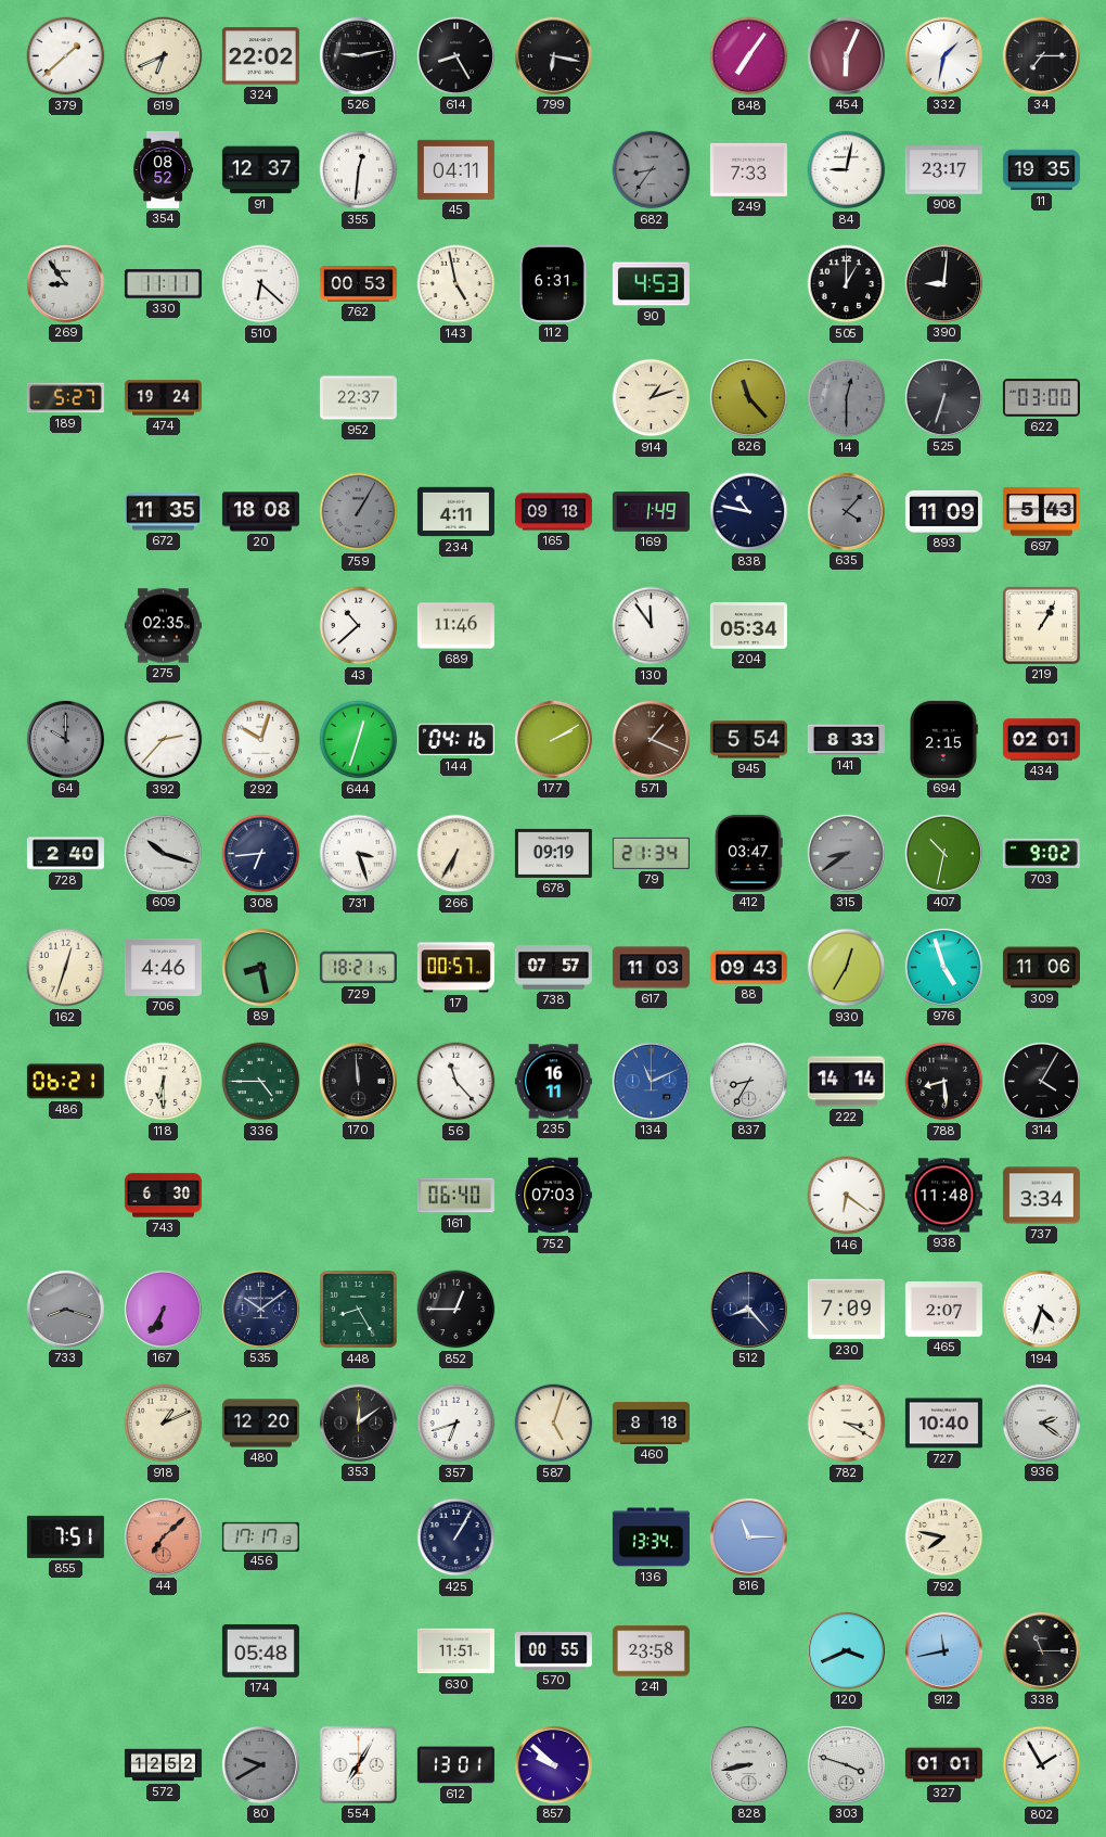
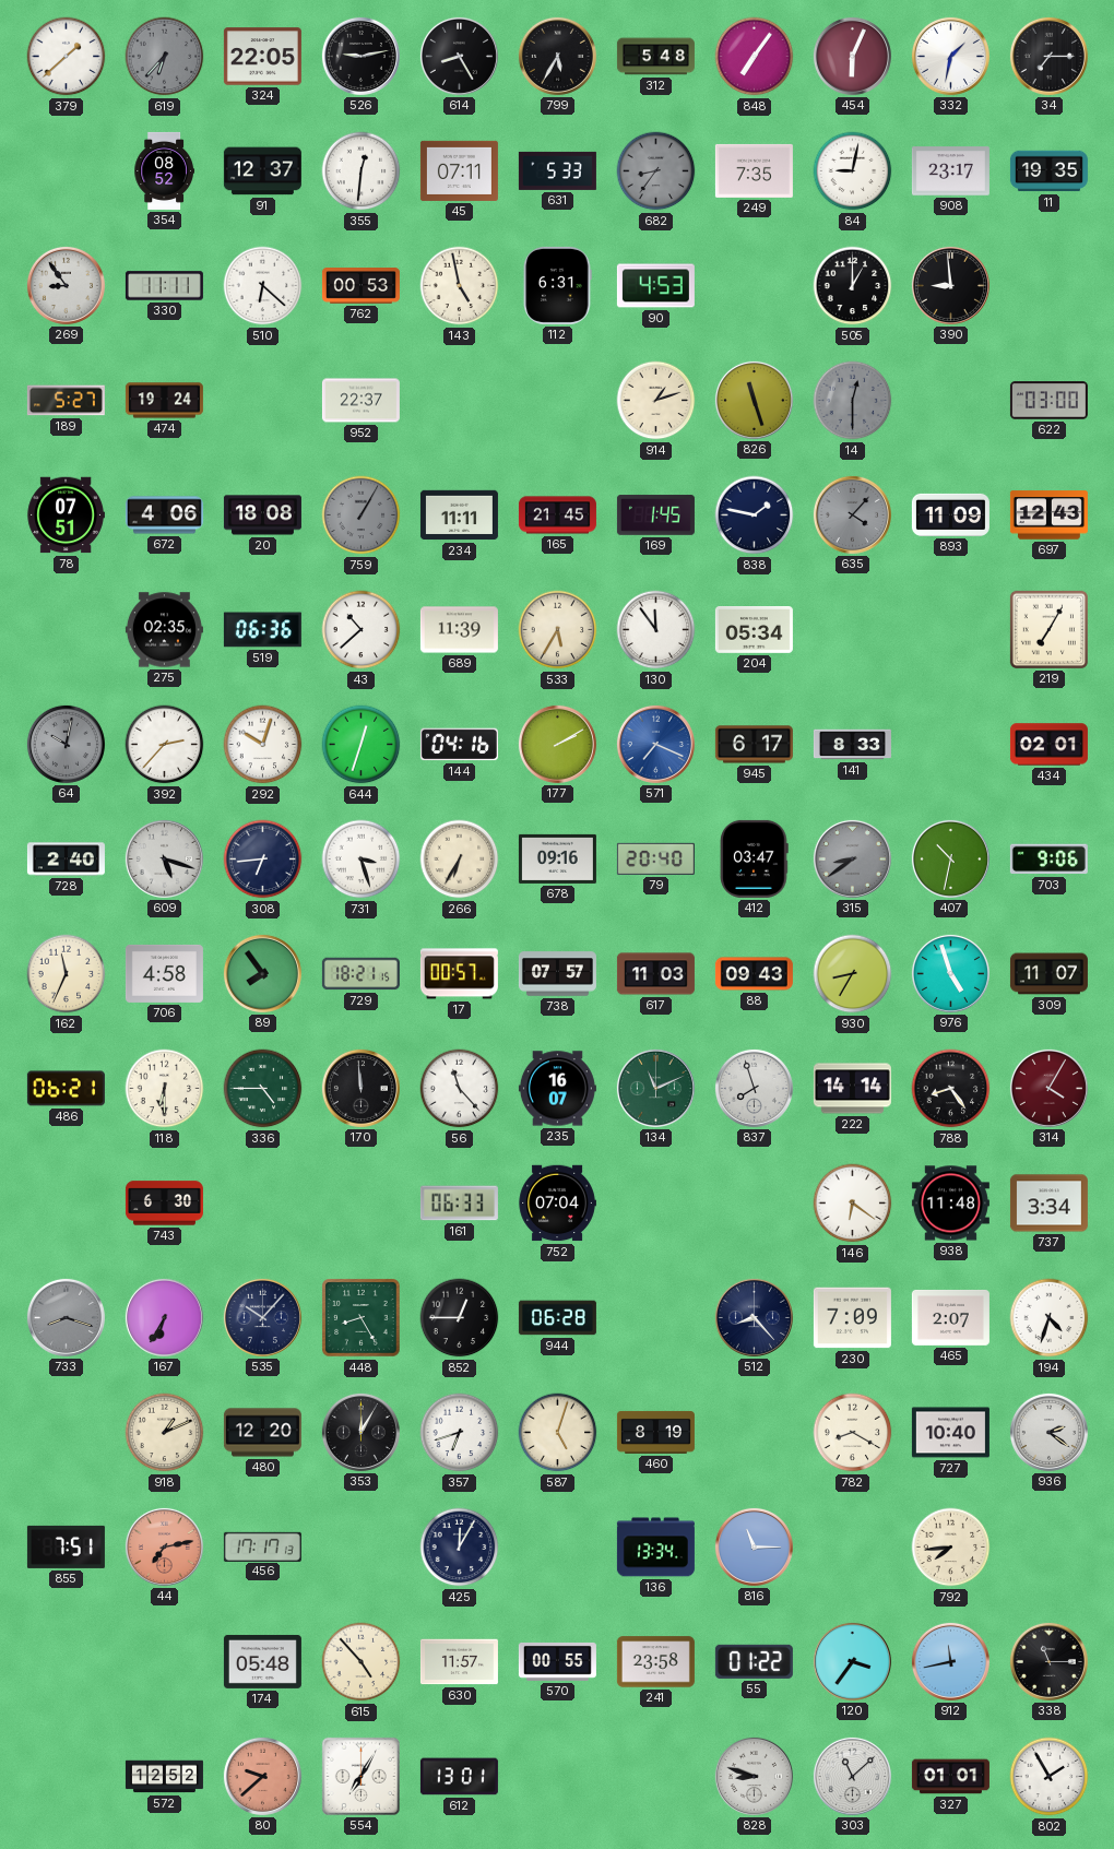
619: 6:41 -> 6:37 (165, 57)
619 dial: cream -> grey (165, 57)
324: 22:02 -> 22:05 (262, 57)
799: 6:17 -> 5:35 (557, 56)
312: none -> 5:48 (655, 57)
45: 04:11 -> 07:11 (459, 170)
631: none -> 5:33 (557, 170)
249: 7:33 -> 7:35 (754, 170)
390: 9:01 -> 8:59 (950, 285)
826: 11:23 -> 11:27 (754, 400)
525: 6:33 -> none (943, 397)
78: none -> 07:51 (66, 515)
672: 11:35 -> 4:06 (164, 515)
234: 4:11 -> 11:11 (459, 515)
165: 09:18 -> 21:45 (557, 515)
169: 1:49 -> 1:45 (655, 515)
838: 10:47 -> 1:47 (755, 515)
697: 5:43 -> 12:43 (1048, 515)
519: none -> 06:36 (262, 630)
689: 11:46 -> 11:39 (459, 630)
533: none -> 5:35 (558, 630)
219: 1:05 -> 7:05 (1048, 629)
64: 10:00 -> 10:02 (66, 744)
571: 1:19 -> 7:19 (655, 744)
571 dial: brown -> blue (655, 744)
945: 5:54 -> 6:17 (754, 745)
694: 2:15 -> none (944, 739)
609: 10:18 -> 5:18 (164, 858)
678: 09:19 -> 09:16 (557, 858)
79: 21:34 -> 20:40 (655, 858)
703: 9:02 -> 9:06 (1048, 860)
162: 12:33 -> 11:34 (67, 974)
706: 4:46 -> 4:58 (164, 973)
89: 8:28 -> 7:54 (262, 973)
930: 12:35 -> 8:35 (853, 974)
309: 11:06 -> 11:07 (1048, 974)
235: 16:11 -> 16:07 (557, 1089)
134 dial: blue -> green (655, 1088)
837: 8:35 -> 7:57 (754, 1088)
788: 8:29 -> 8:24 (951, 1089)
314 dial: black -> burgundy (1048, 1088)
161: 06:40 -> 06:33 (459, 1204)
752: 07:03 -> 07:04 (557, 1204)
535: 10:09 -> 10:07 (262, 1317)
944: none -> 06:28 (557, 1318)
353: 12:09 -> 12:05 (360, 1432)
460: 8:18 -> 8:19 (655, 1432)
782: 3:20 -> 8:20 (853, 1433)
44: 7:08 -> 7:13 (164, 1546)
425: 1:05 -> 12:05 (460, 1548)
792: 7:47 -> 7:44 (951, 1548)
615: none -> 4:53 (362, 1662)
630: 11:51 -> 11:57 (459, 1662)
55: none -> 01:22 (754, 1661)
120: 3:41 -> 3:36 (852, 1661)
80: 9:40 -> 9:38 (262, 1776)
80 dial: grey -> salmon (262, 1776)
857: 9:52 -> none (553, 1764)
828: 8:43 -> 8:48 (754, 1776)
303: 3:48 -> 11:08 (852, 1776)
